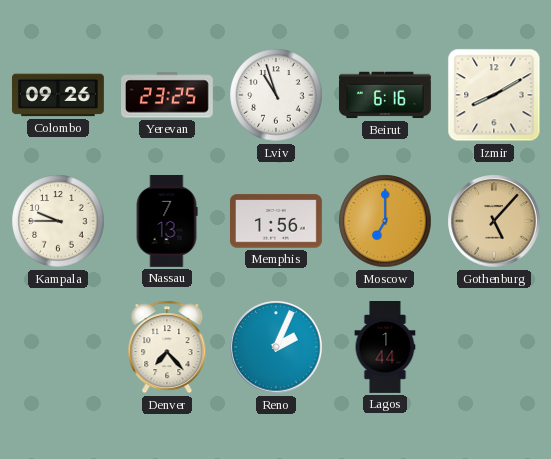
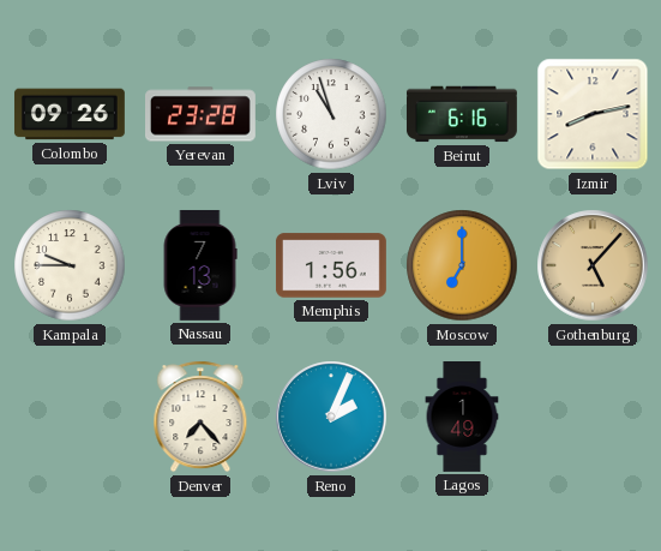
Yerevan: 23:25 -> 23:28 (202, 114)
Izmir: 8:10 -> 8:13 (593, 114)
Lagos: 1:44 -> 1:49 (462, 418)
